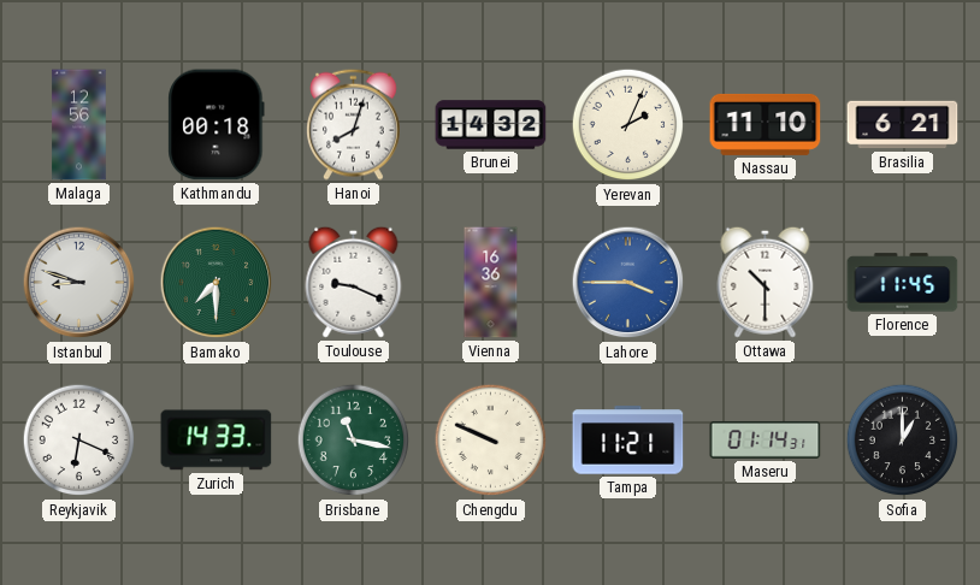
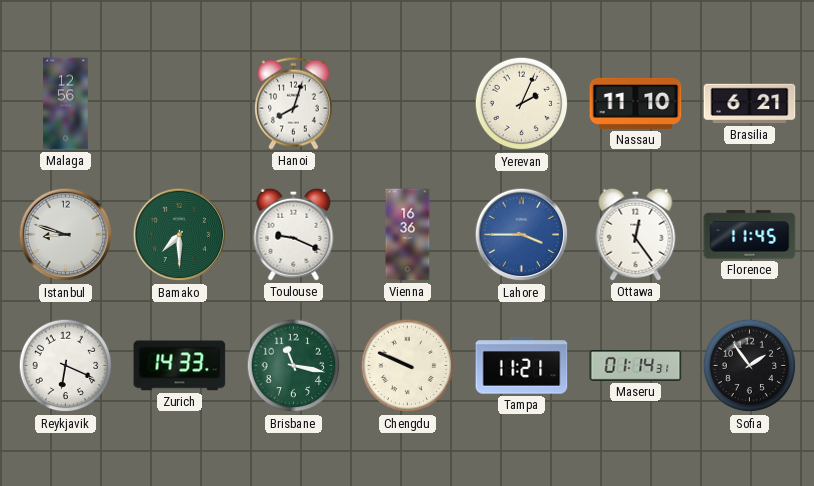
Kathmandu: 00:18 -> none (217, 125)
Brunei: 14:32 -> none (491, 125)
Ottawa: 10:30 -> 12:24 (636, 234)
Sofia: 1:00 -> 1:54 (750, 366)
